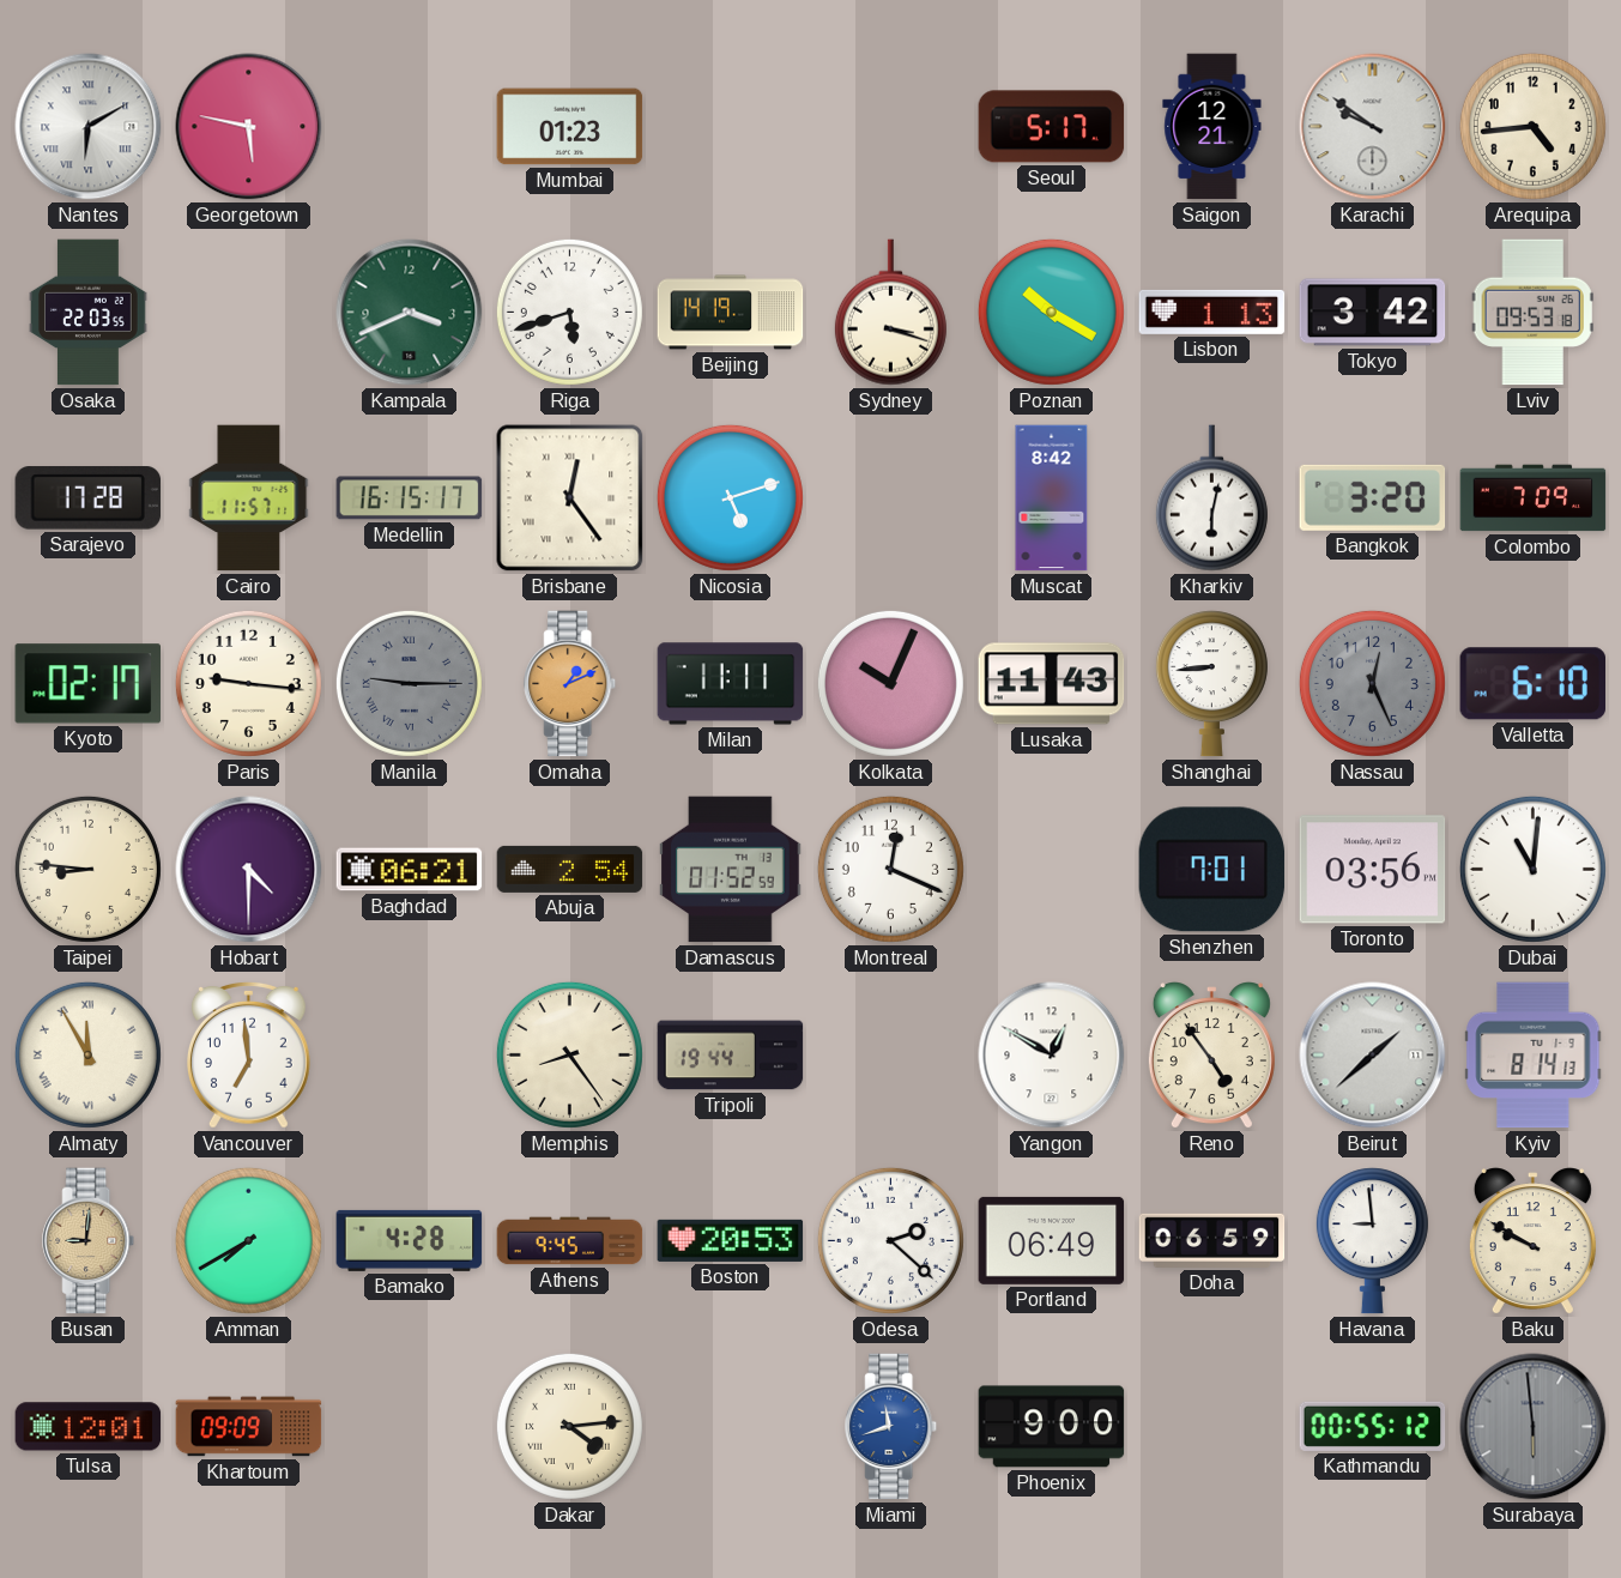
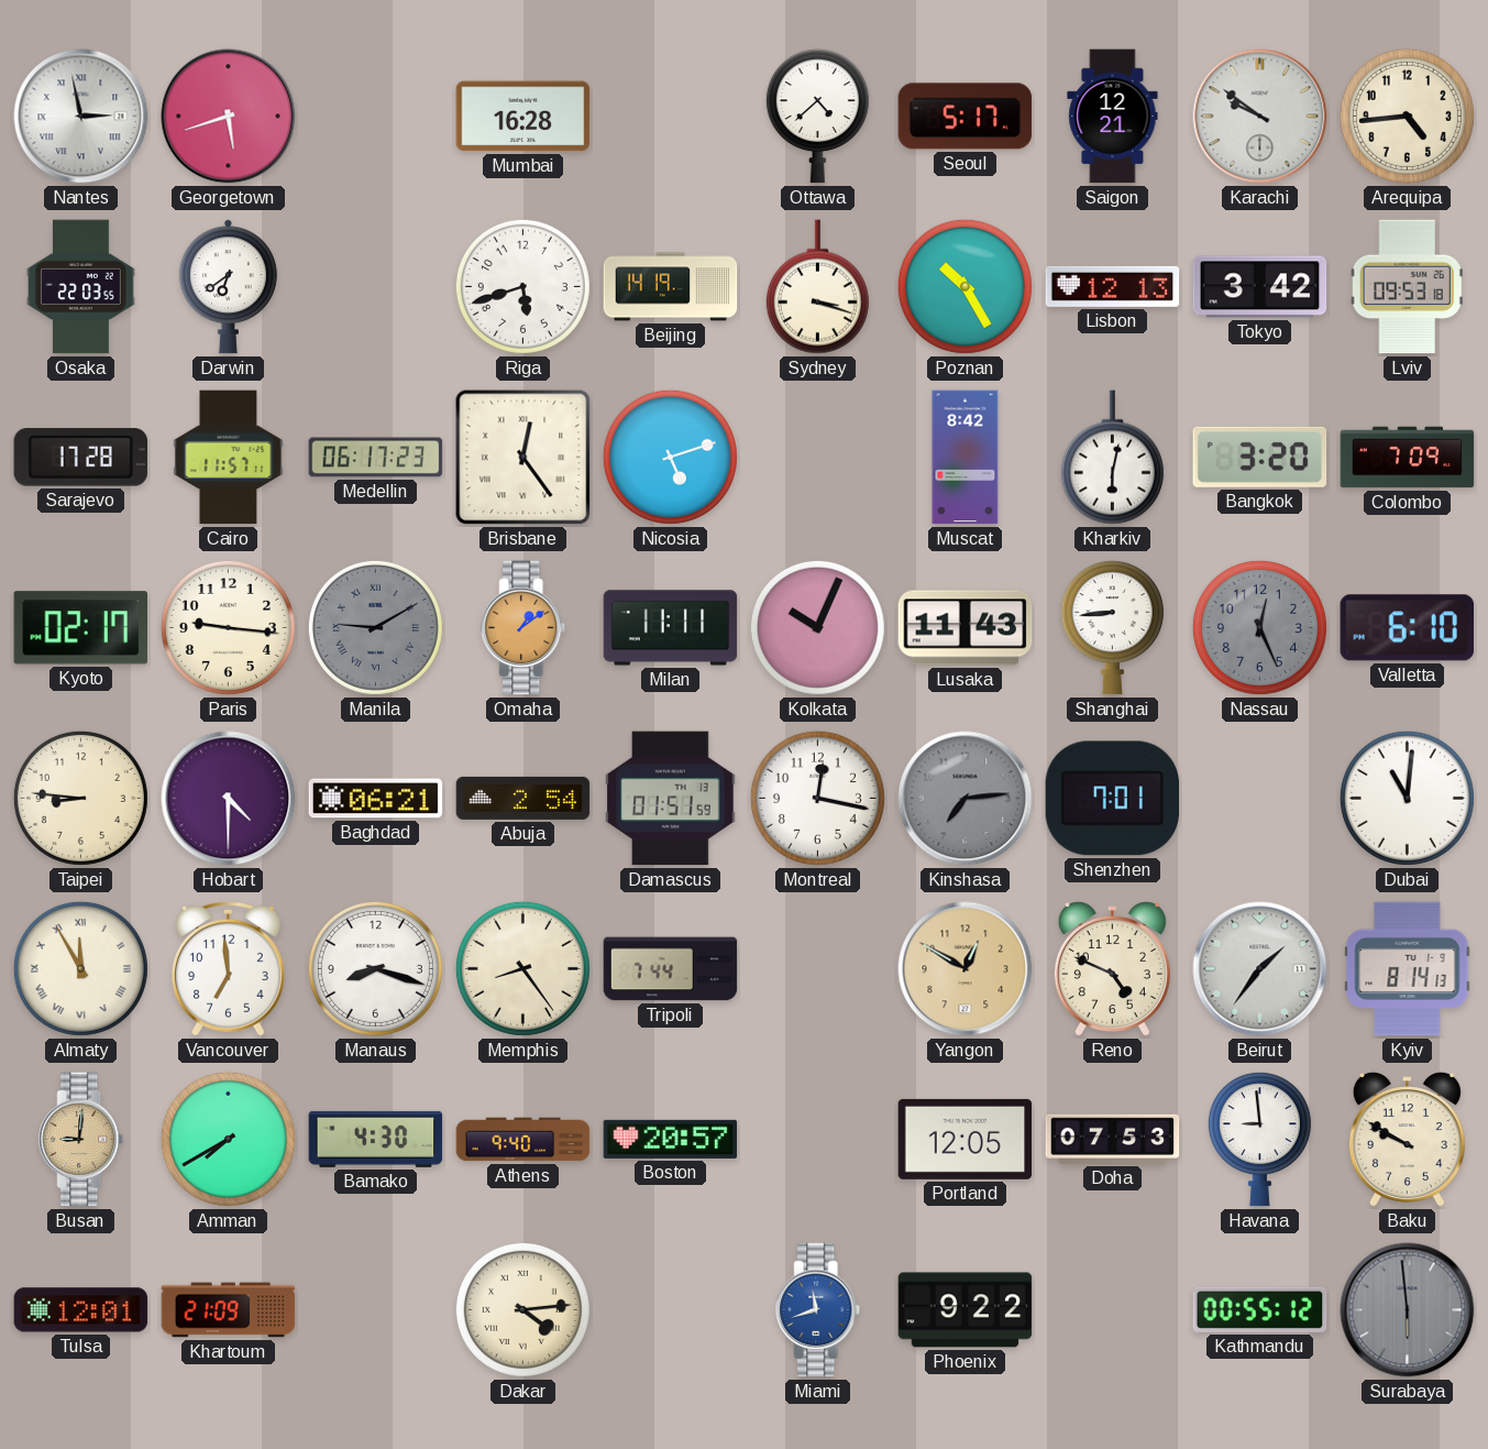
Nantes: 6:10 -> 2:58 (81, 117)
Georgetown: 5:47 -> 5:42 (229, 117)
Mumbai: 01:23 -> 16:28 (523, 117)
Ottawa: none -> 4:38 (817, 117)
Darwin: none -> 6:39 (228, 287)
Kampala: 3:41 -> none (410, 313)
Poznan: 10:20 -> 10:25 (965, 286)
Lisbon: 1:13 -> 12:13 (1113, 286)
Medellin: 16:15 -> 06:17 (376, 458)
Manila: 9:15 -> 9:10 (375, 627)
Omaha: 1:11 -> 1:09 (523, 628)
Damascus: 01:52 -> 01:51 (671, 799)
Montreal: 12:19 -> 12:17 (817, 798)
Kinshasa: none -> 7:14 (966, 799)
Toronto: 03:56 -> none (1373, 870)
Manaus: none -> 8:18 (375, 968)
Tripoli: 19:44 -> 7:44 (671, 969)
Yangon dial: white -> champagne (966, 969)
Reno: 4:54 -> 4:49 (1112, 969)
Beirut: 1:38 -> 1:36 (1260, 969)
Bamako: 4:28 -> 4:30 (376, 1139)
Athens: 9:45 -> 9:40 (523, 1140)
Boston: 20:53 -> 20:57 (671, 1139)
Odesa: 2:22 -> none (890, 1240)
Portland: 06:49 -> 12:05 (966, 1139)
Doha: 06:59 -> 07:53 (1113, 1139)
Khartoum: 09:09 -> 21:09 (229, 1310)
Phoenix: 9:00 -> 9:22 (966, 1310)
